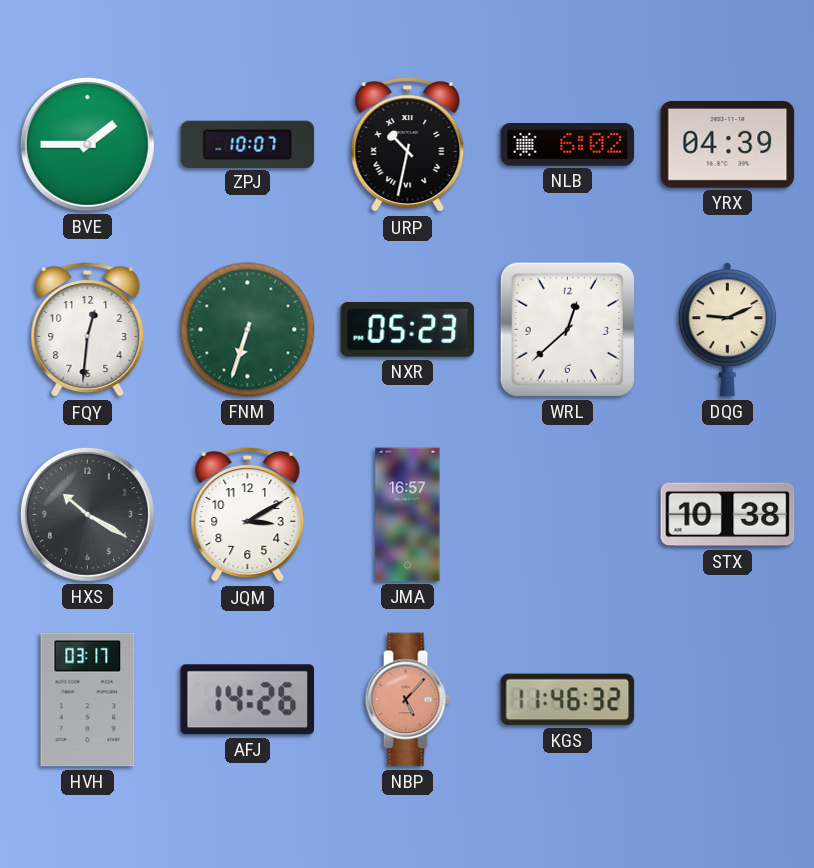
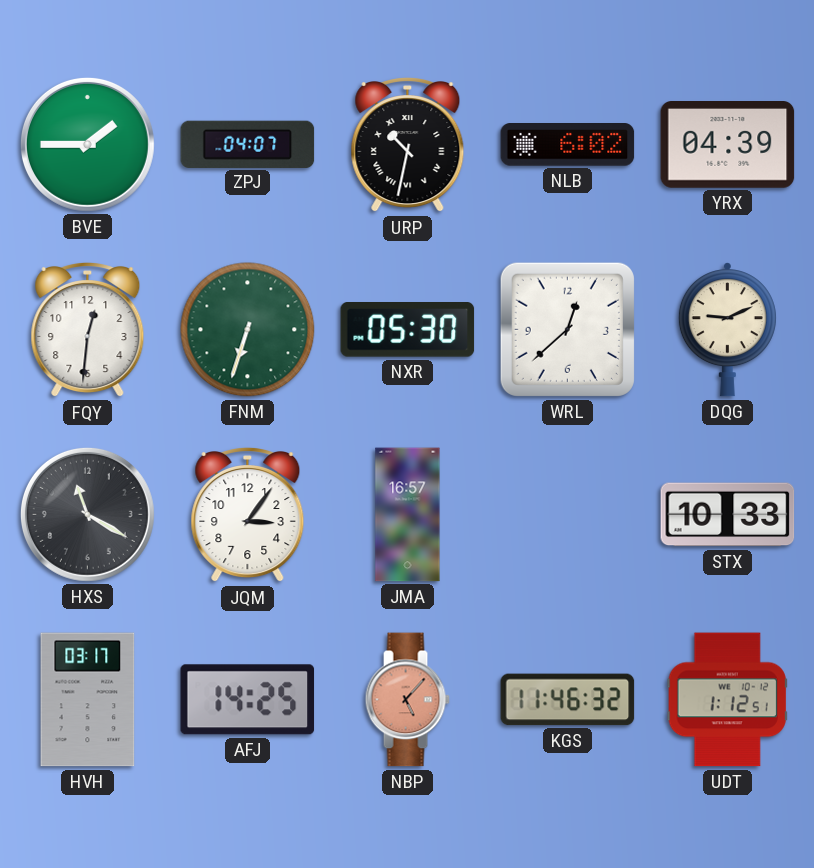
ZPJ: 10:07 -> 04:07 (248, 144)
NXR: 05:23 -> 05:30 (408, 330)
HXS: 10:20 -> 11:20 (87, 514)
JQM: 3:10 -> 3:06 (248, 516)
STX: 10:38 -> 10:33 (728, 515)
AFJ: 14:26 -> 14:25 (248, 700)
UDT: none -> 1:12 (727, 700)
